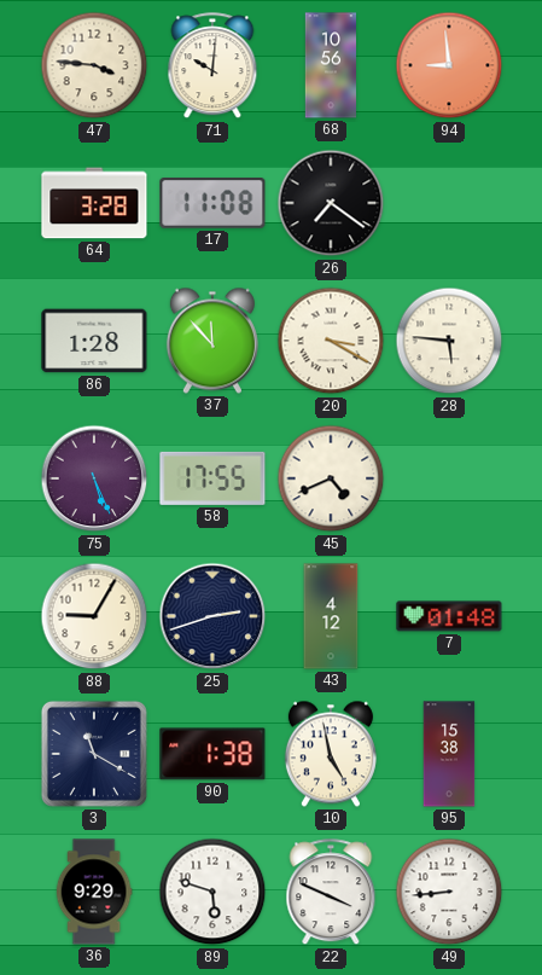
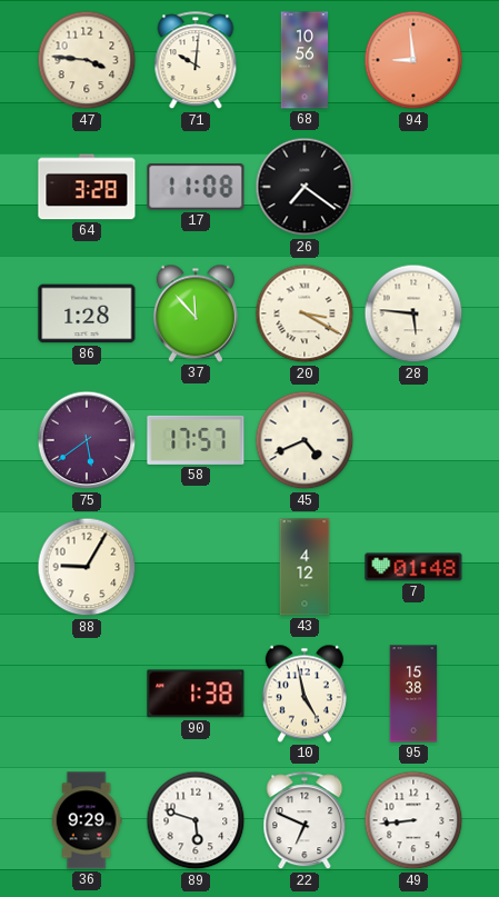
75: 5:26 -> 5:39 (87, 440)
58: 17:55 -> 17:57 (196, 440)
25: 2:42 -> none (212, 616)
3: 11:20 -> none (94, 754)
22: 3:49 -> 6:49 (305, 821)
